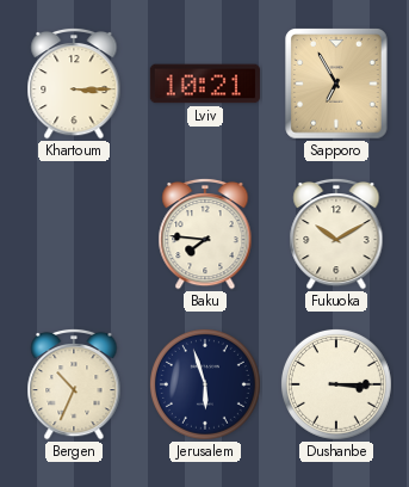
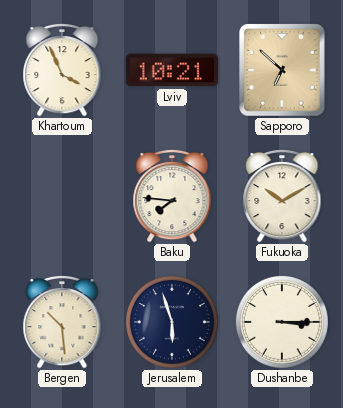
Khartoum: 3:15 -> 3:56 (62, 70)
Sapporo: 6:55 -> 6:52 (282, 70)
Bergen: 10:34 -> 10:29 (62, 322)
